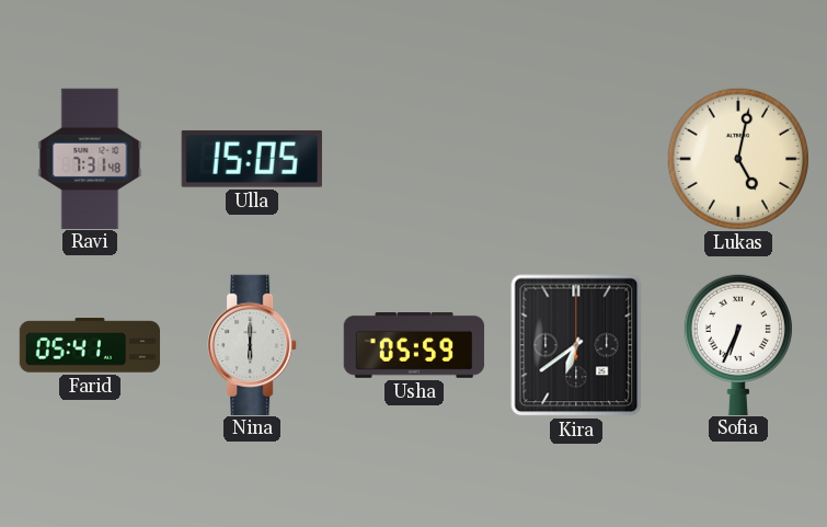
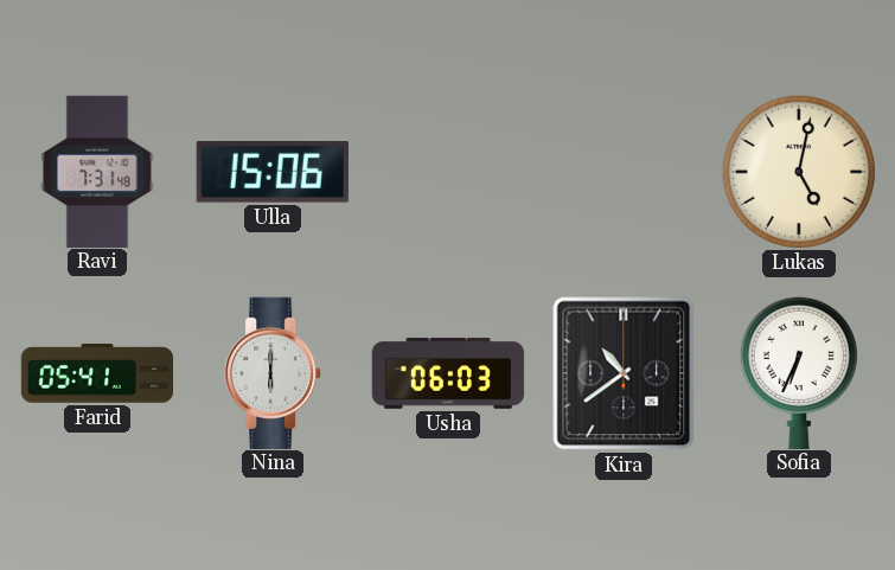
Ulla: 15:05 -> 15:06 (273, 172)
Usha: 05:59 -> 06:03 (448, 374)
Kira: 6:39 -> 10:39 (624, 373)
